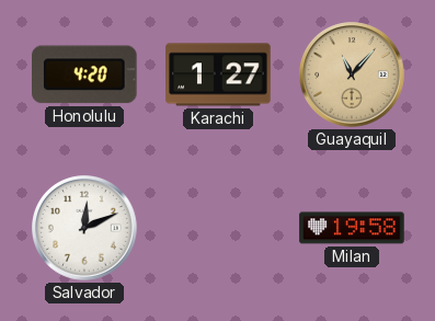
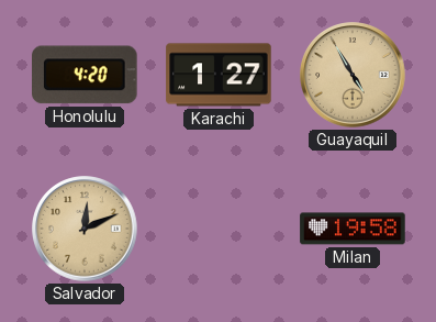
Guayaquil: 11:07 -> 4:55 (353, 75)
Salvador dial: white -> champagne (85, 229)
